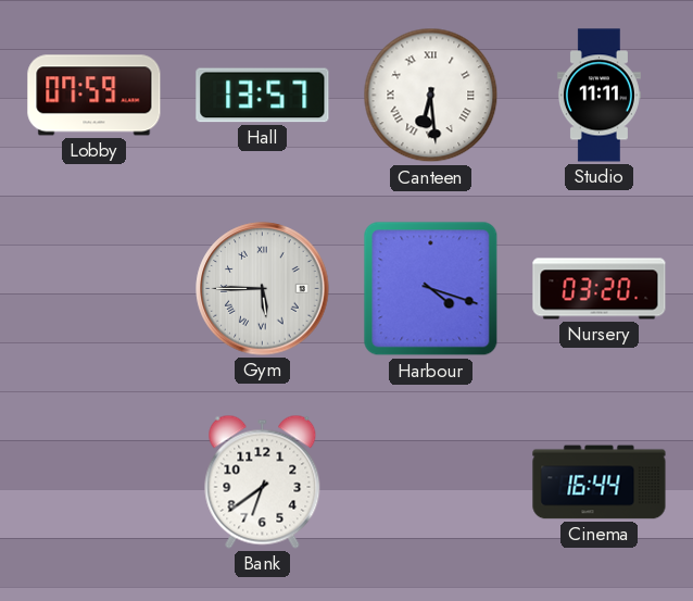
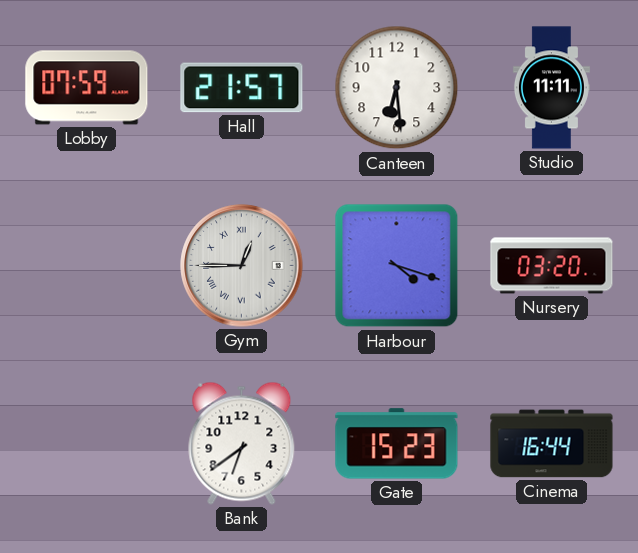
Hall: 13:57 -> 21:57 (242, 88)
Canteen numerals: Roman -> Arabic (397, 88)
Gym: 5:45 -> 12:45 (242, 266)
Gate: none -> 15:23 (397, 444)
